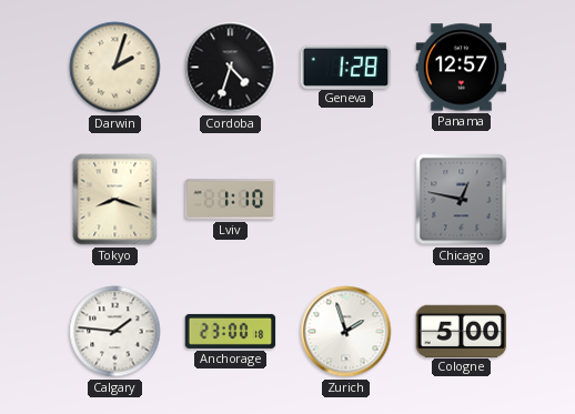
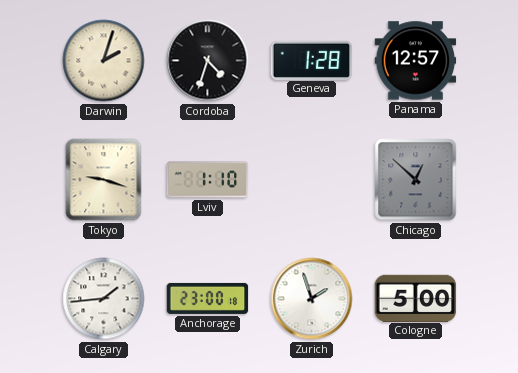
Tokyo: 8:18 -> 9:18 (104, 180)
Chicago: 12:47 -> 12:52 (416, 180)
Calgary: 1:46 -> 1:44 (104, 299)
